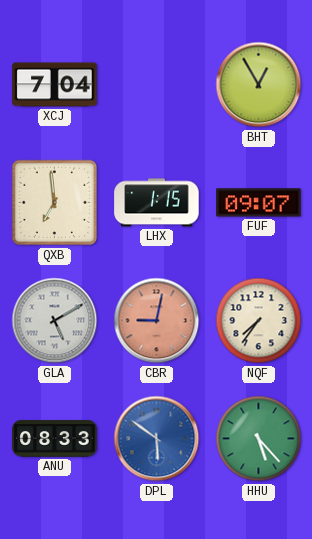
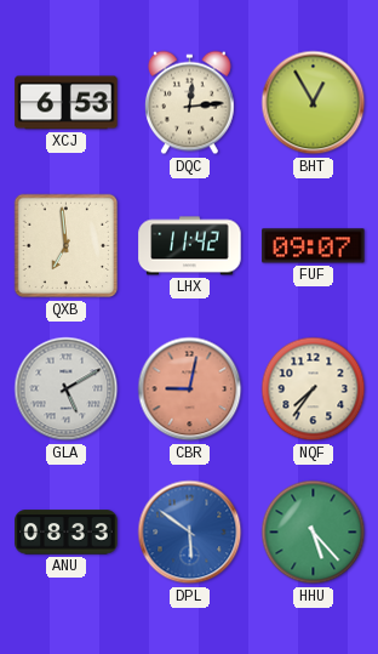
XCJ: 7:04 -> 6:53 (67, 103)
DQC: none -> 12:14 (189, 103)
LHX: 1:15 -> 11:42 (190, 246)
